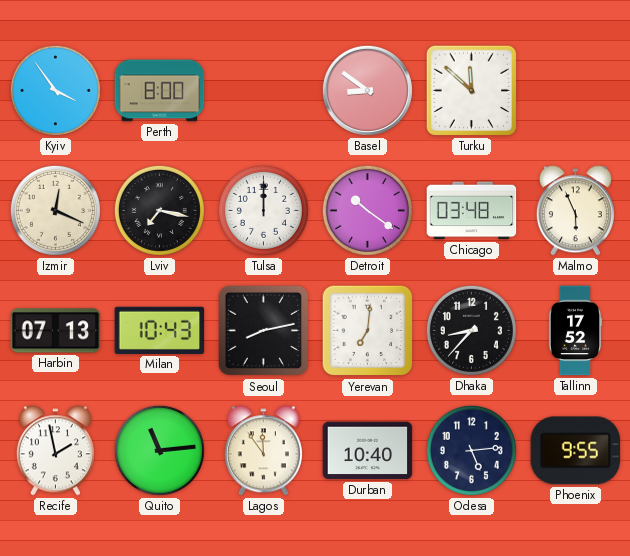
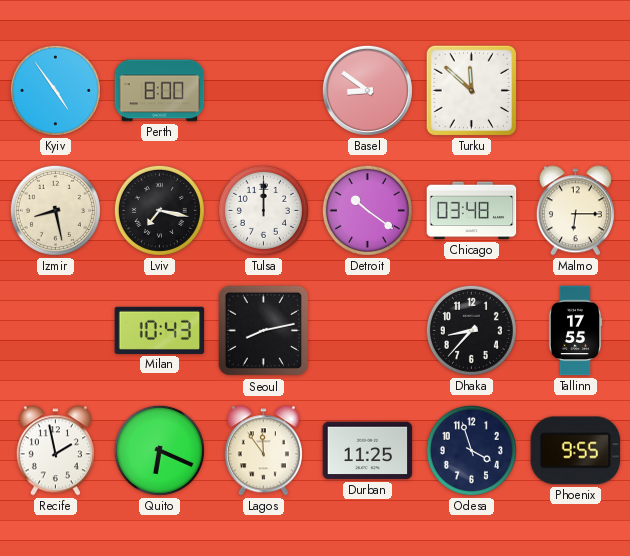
Kyiv: 3:54 -> 4:54 (55, 90)
Izmir: 12:19 -> 8:28 (55, 210)
Malmo: 5:56 -> 6:15 (575, 211)
Harbin: 07:13 -> none (56, 331)
Yerevan: 7:01 -> none (368, 331)
Tallinn: 17:52 -> 17:55 (575, 331)
Quito: 11:14 -> 6:19 (159, 450)
Durban: 10:40 -> 11:25 (368, 451)
Odesa: 5:14 -> 3:57 (471, 450)
